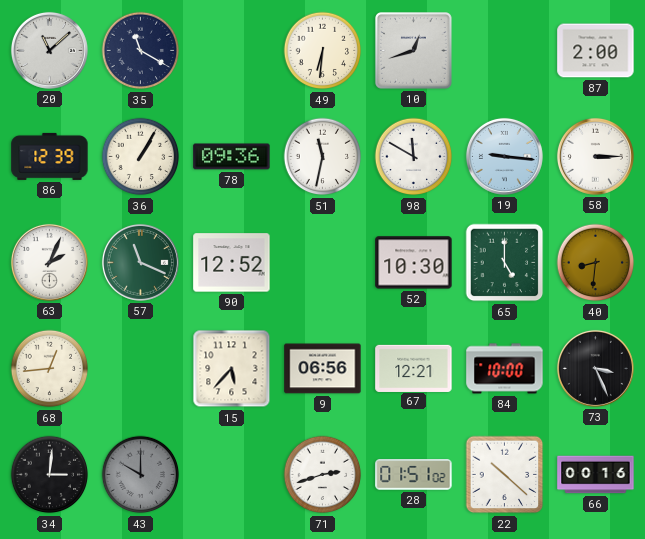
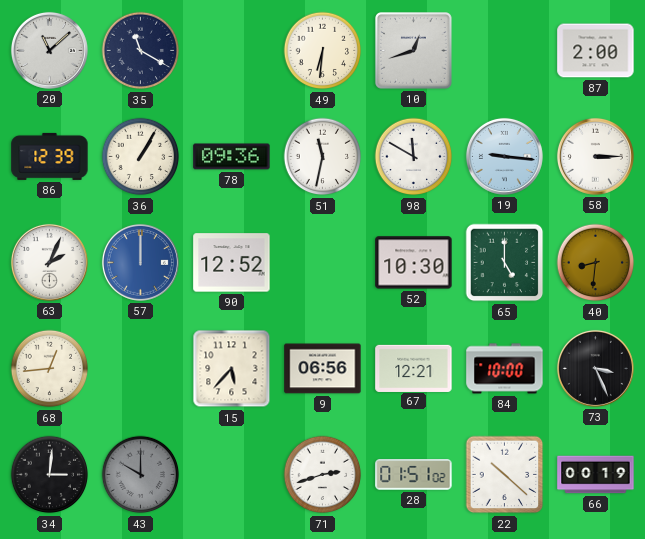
57: 11:19 -> 12:00 (140, 262)
57 dial: green -> blue (140, 262)
66: 00:16 -> 00:19 (596, 475)
